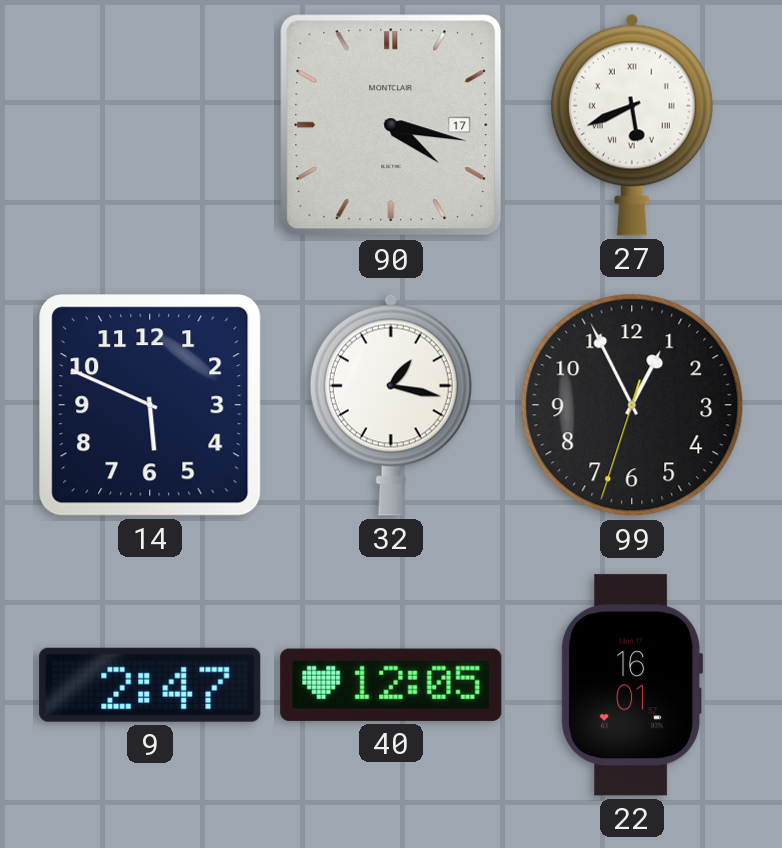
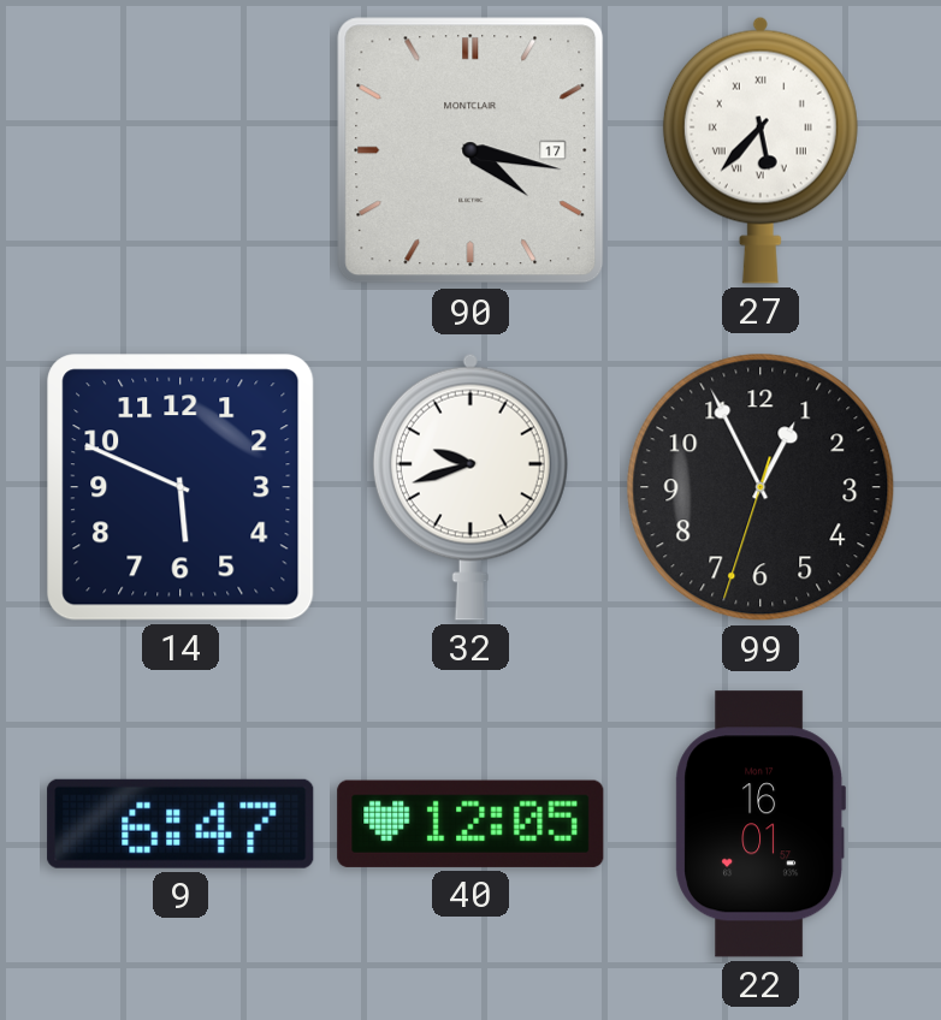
27: 5:41 -> 5:37 (761, 150)
32: 1:17 -> 9:42 (470, 487)
9: 2:47 -> 6:47 (180, 824)
